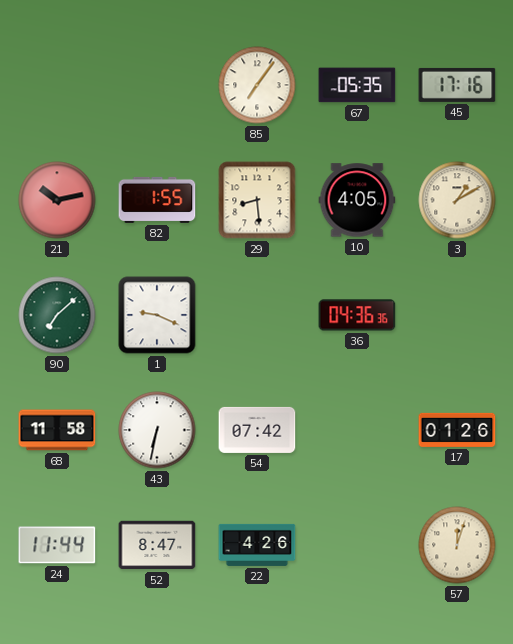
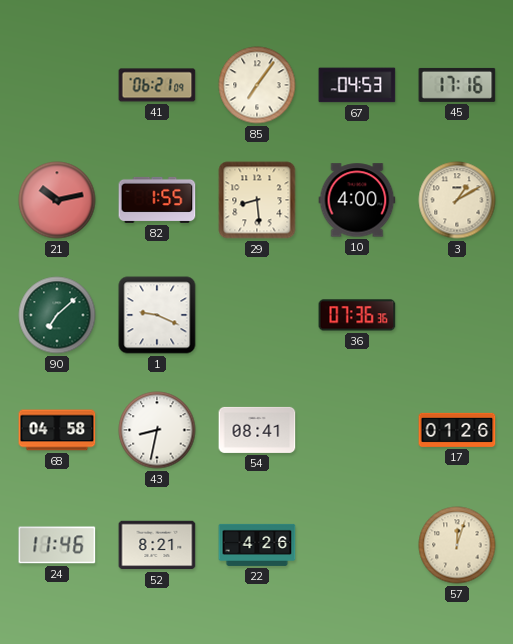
41: none -> 06:21 (157, 85)
67: 05:35 -> 04:53 (357, 85)
10: 4:05 -> 4:00 (357, 200)
36: 04:36 -> 07:36 (357, 315)
68: 11:58 -> 04:58 (57, 430)
43: 6:32 -> 8:32 (157, 430)
54: 07:42 -> 08:41 (257, 430)
24: 11:44 -> 11:46 (57, 545)
52: 8:47 -> 8:21 (157, 545)
